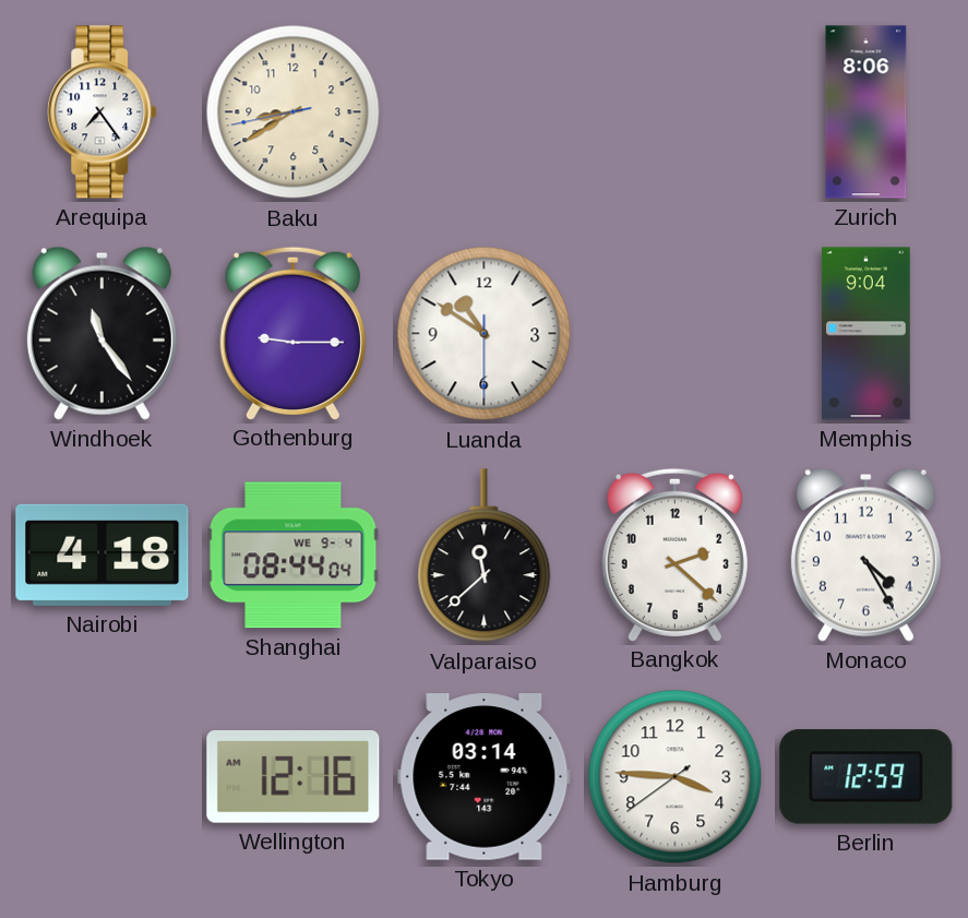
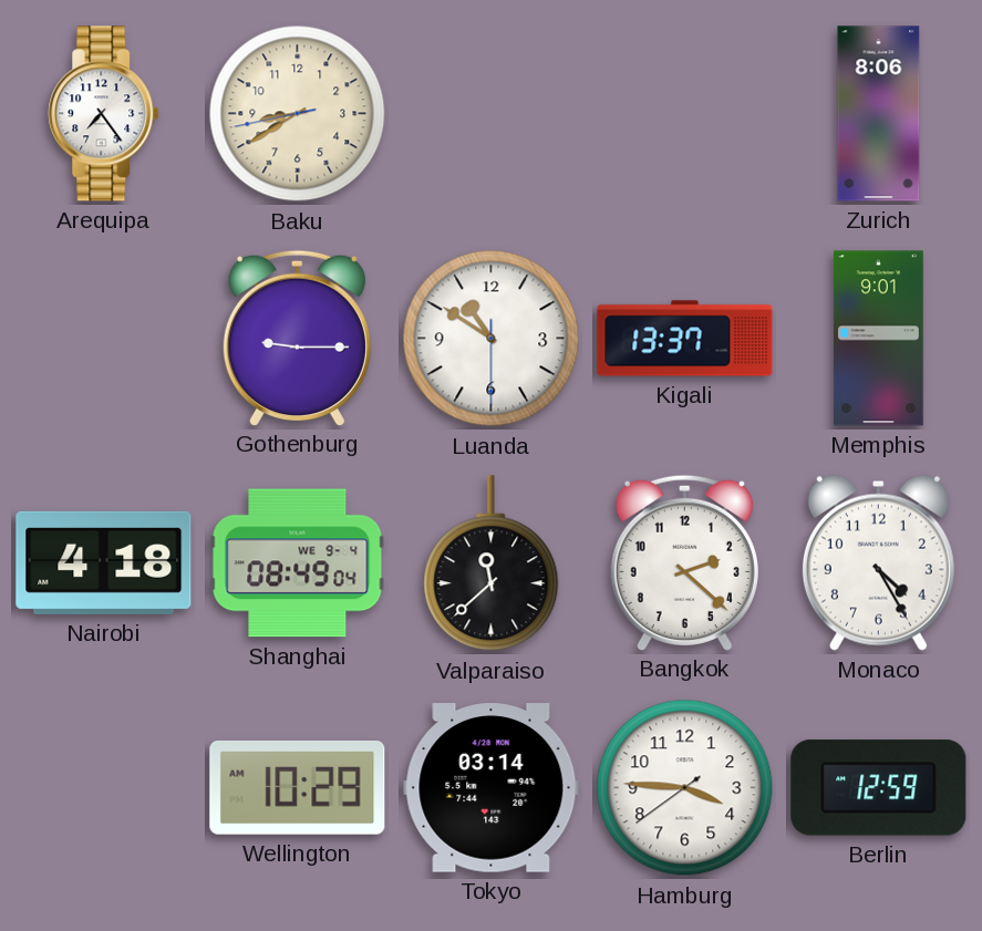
Windhoek: 11:24 -> none (101, 333)
Kigali: none -> 13:37 (685, 339)
Memphis: 9:04 -> 9:01 (878, 339)
Shanghai: 08:44 -> 08:49 (298, 563)
Wellington: 12:16 -> 10:29 (298, 787)
